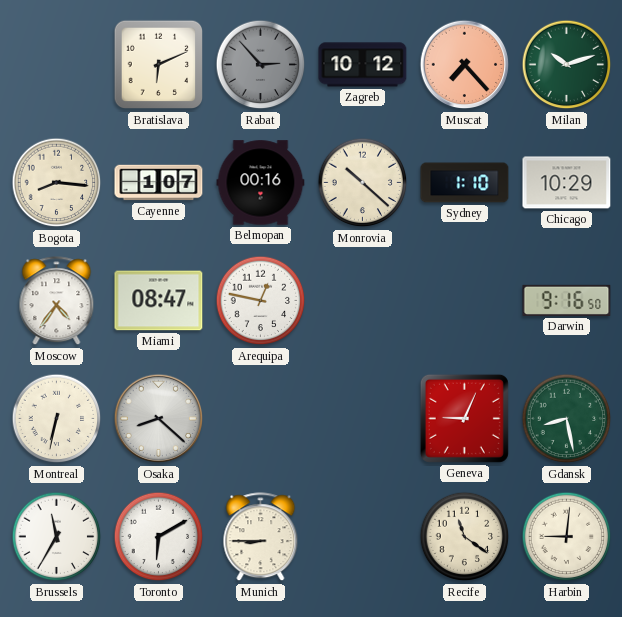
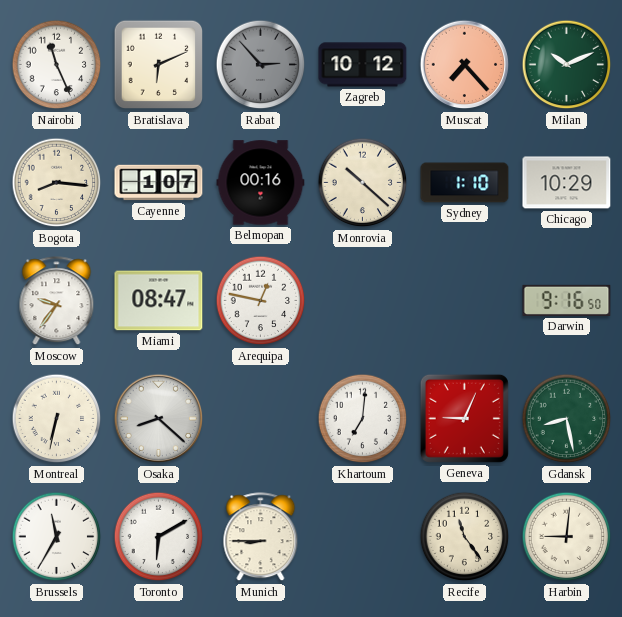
Nairobi: none -> 11:26 (57, 65)
Milan: 10:12 -> 10:11 (567, 65)
Moscow: 4:36 -> 9:36 (57, 301)
Khartoum: none -> 7:01 (363, 419)
Recife: 11:21 -> 11:24 (465, 537)
